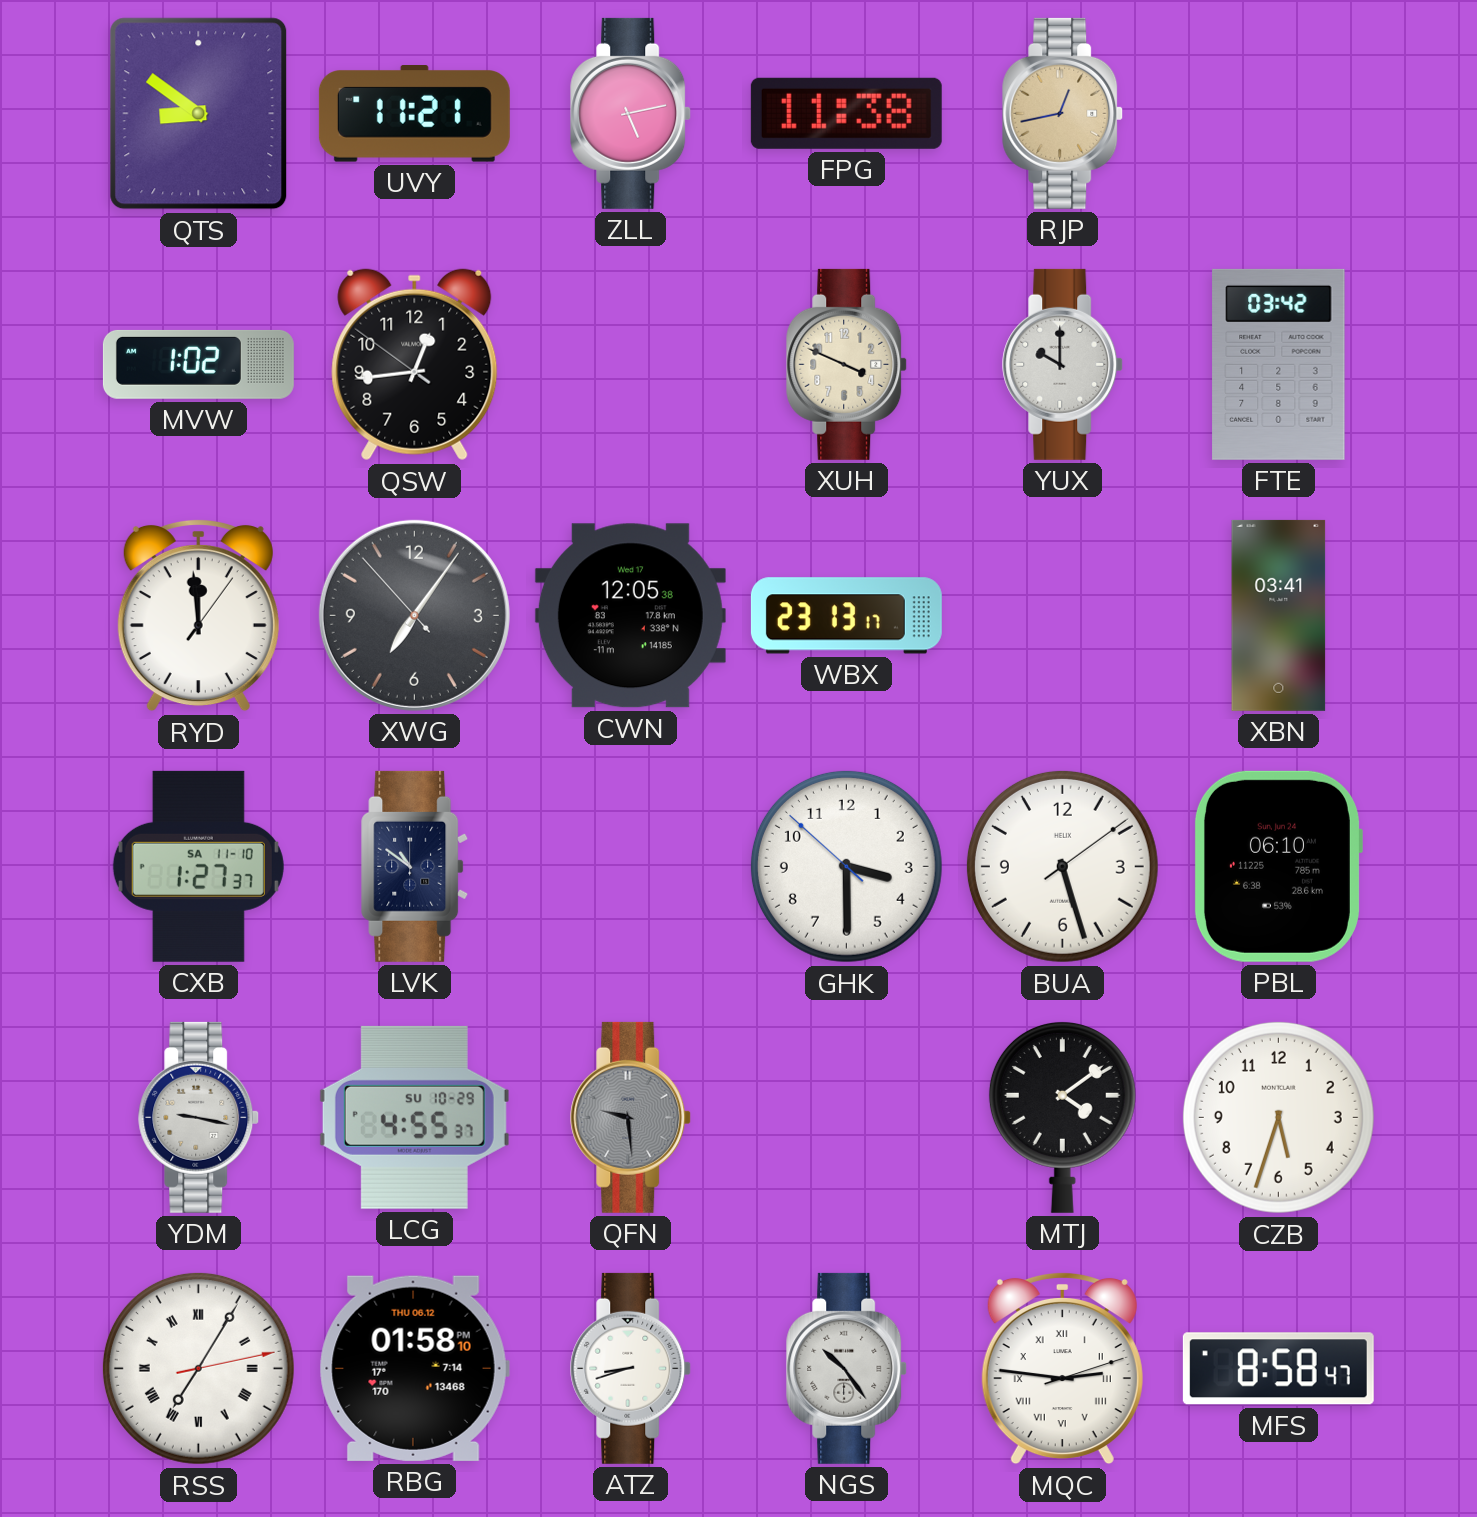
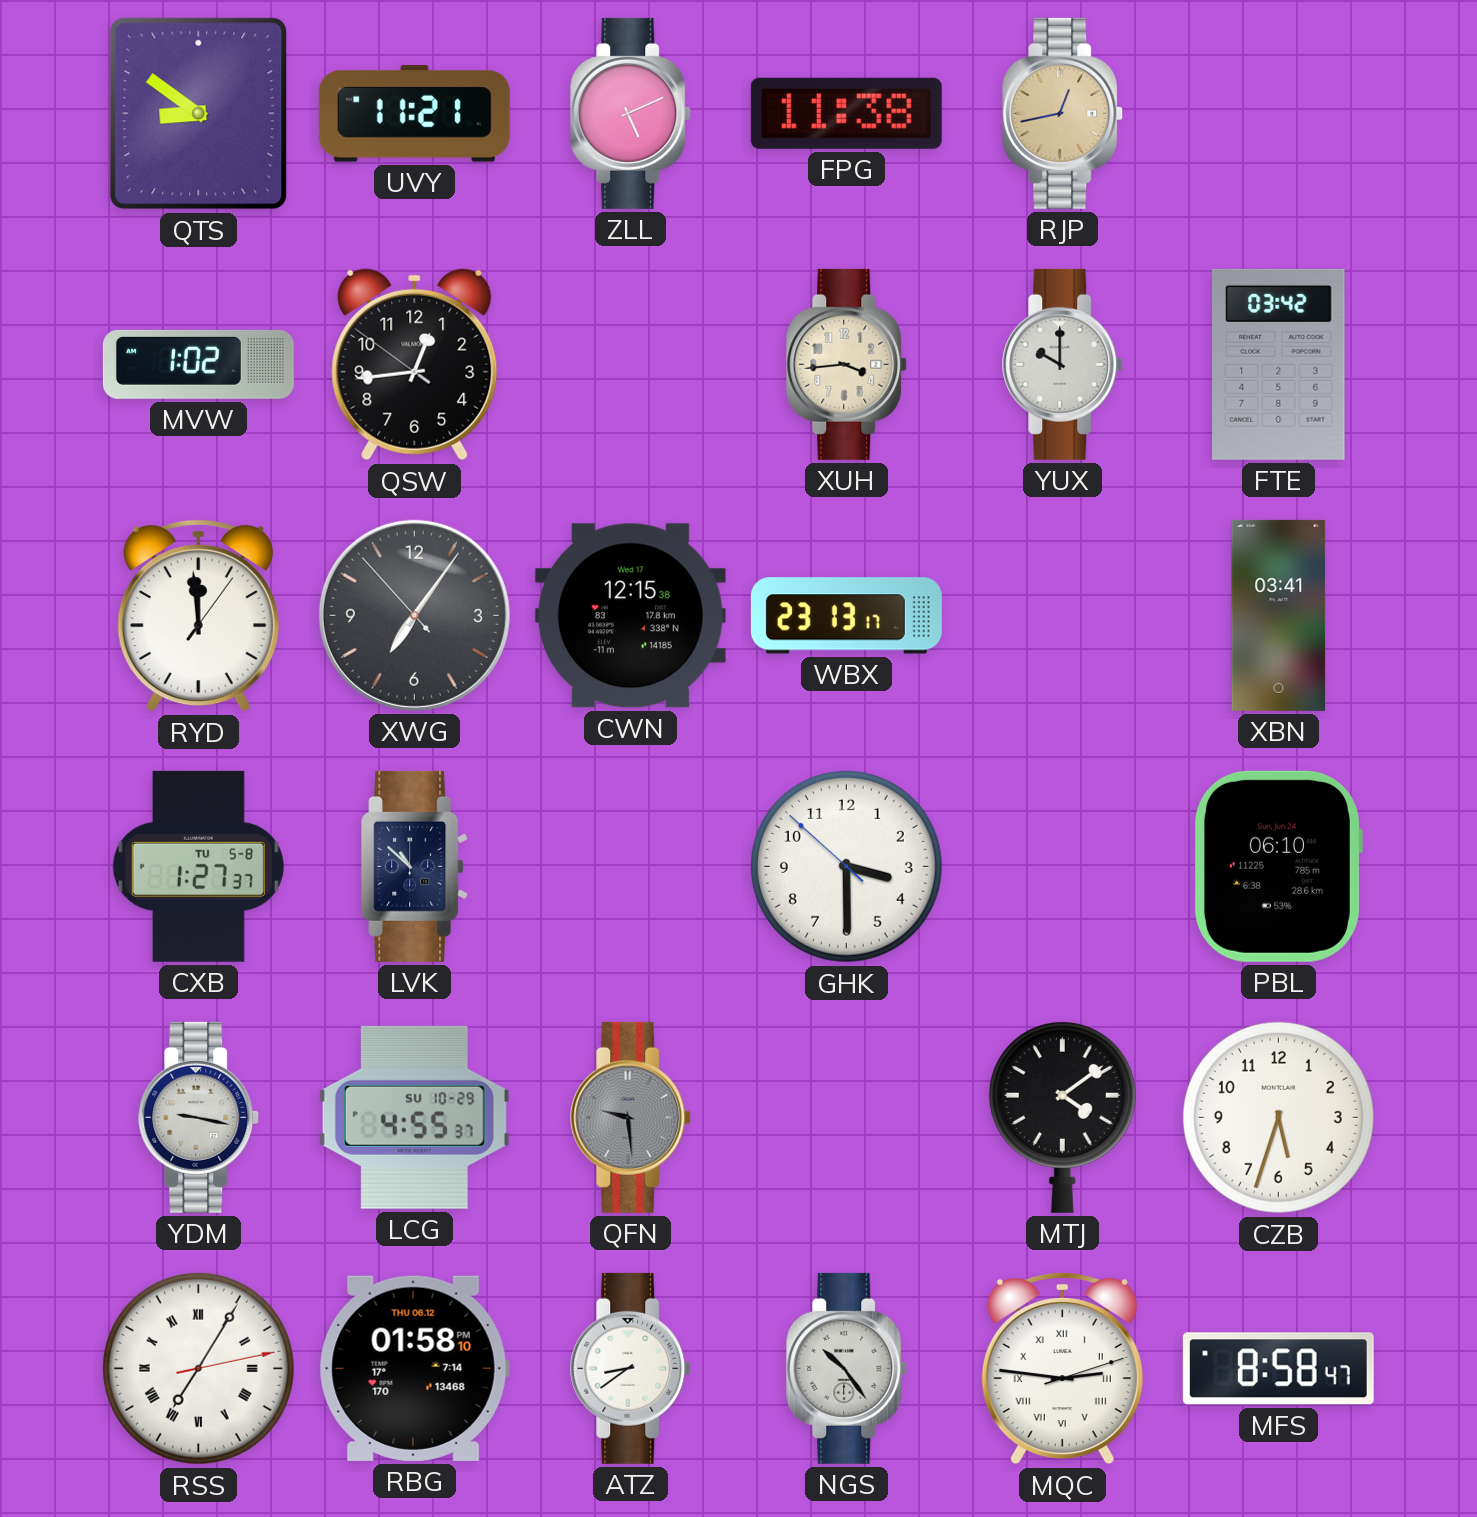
ZLL: 5:13 -> 5:11 (631, 113)
XUH: 3:49 -> 3:44 (847, 364)
CWN: 12:05 -> 12:15 (630, 616)
CXB date: SA 11-10 -> TU 5-8 (198, 866)
LVK: 10:51 -> 10:52 (415, 866)
BUA: 5:27 -> none (1062, 866)
ATZ: 8:42 -> 8:39 (631, 1368)
